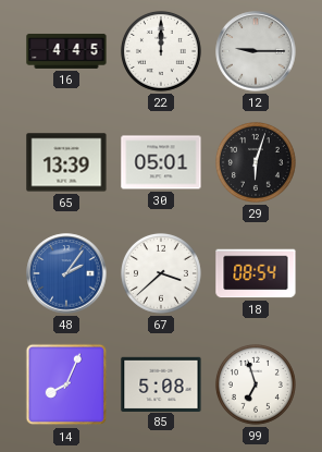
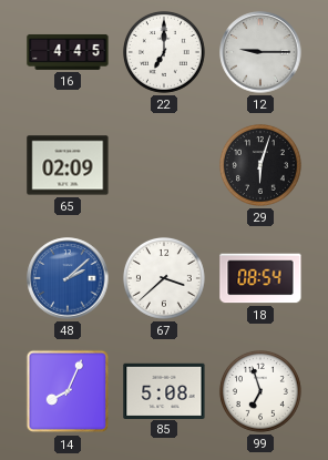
22: 12:00 -> 7:00 (164, 52)
65: 13:39 -> 02:09 (68, 165)
30: 05:01 -> none (161, 162)
48: 2:06 -> 2:08 (68, 278)
